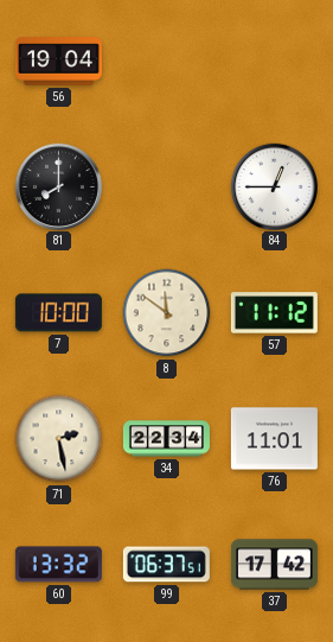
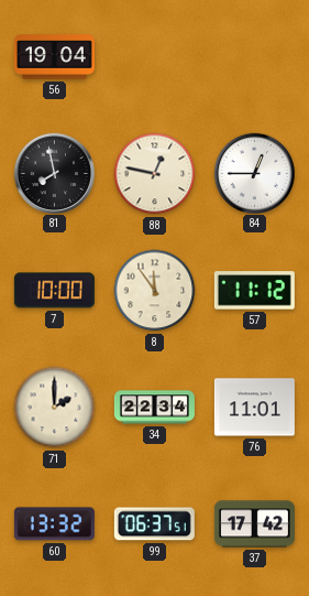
81: 8:00 -> 7:58 (54, 173)
88: none -> 12:47 (155, 174)
8: 11:51 -> 11:54 (155, 291)
71: 2:28 -> 2:00 (55, 408)
